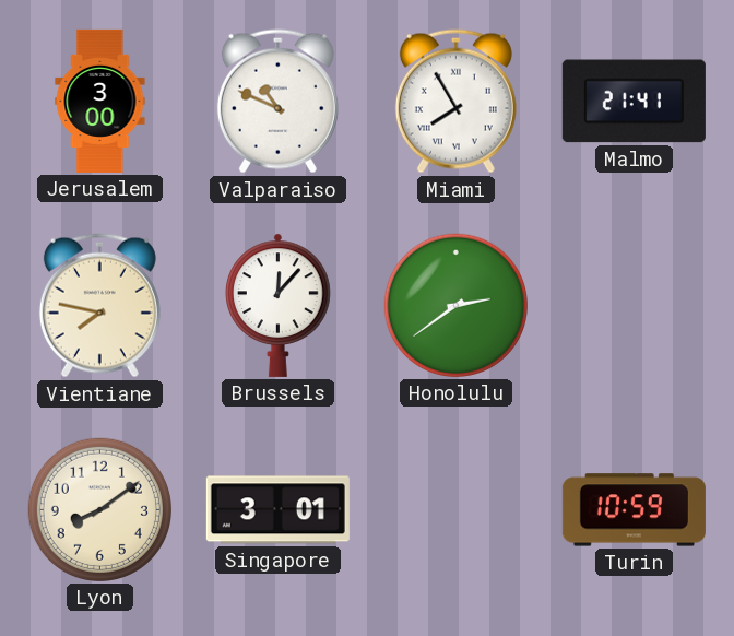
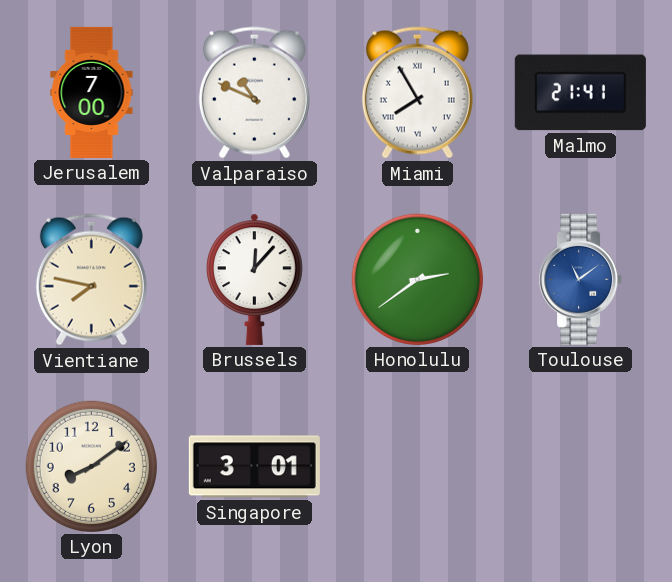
Jerusalem: 3:00 -> 7:00 (92, 92)
Toulouse: none -> 11:09 (581, 279)
Turin: 10:59 -> none (634, 510)
